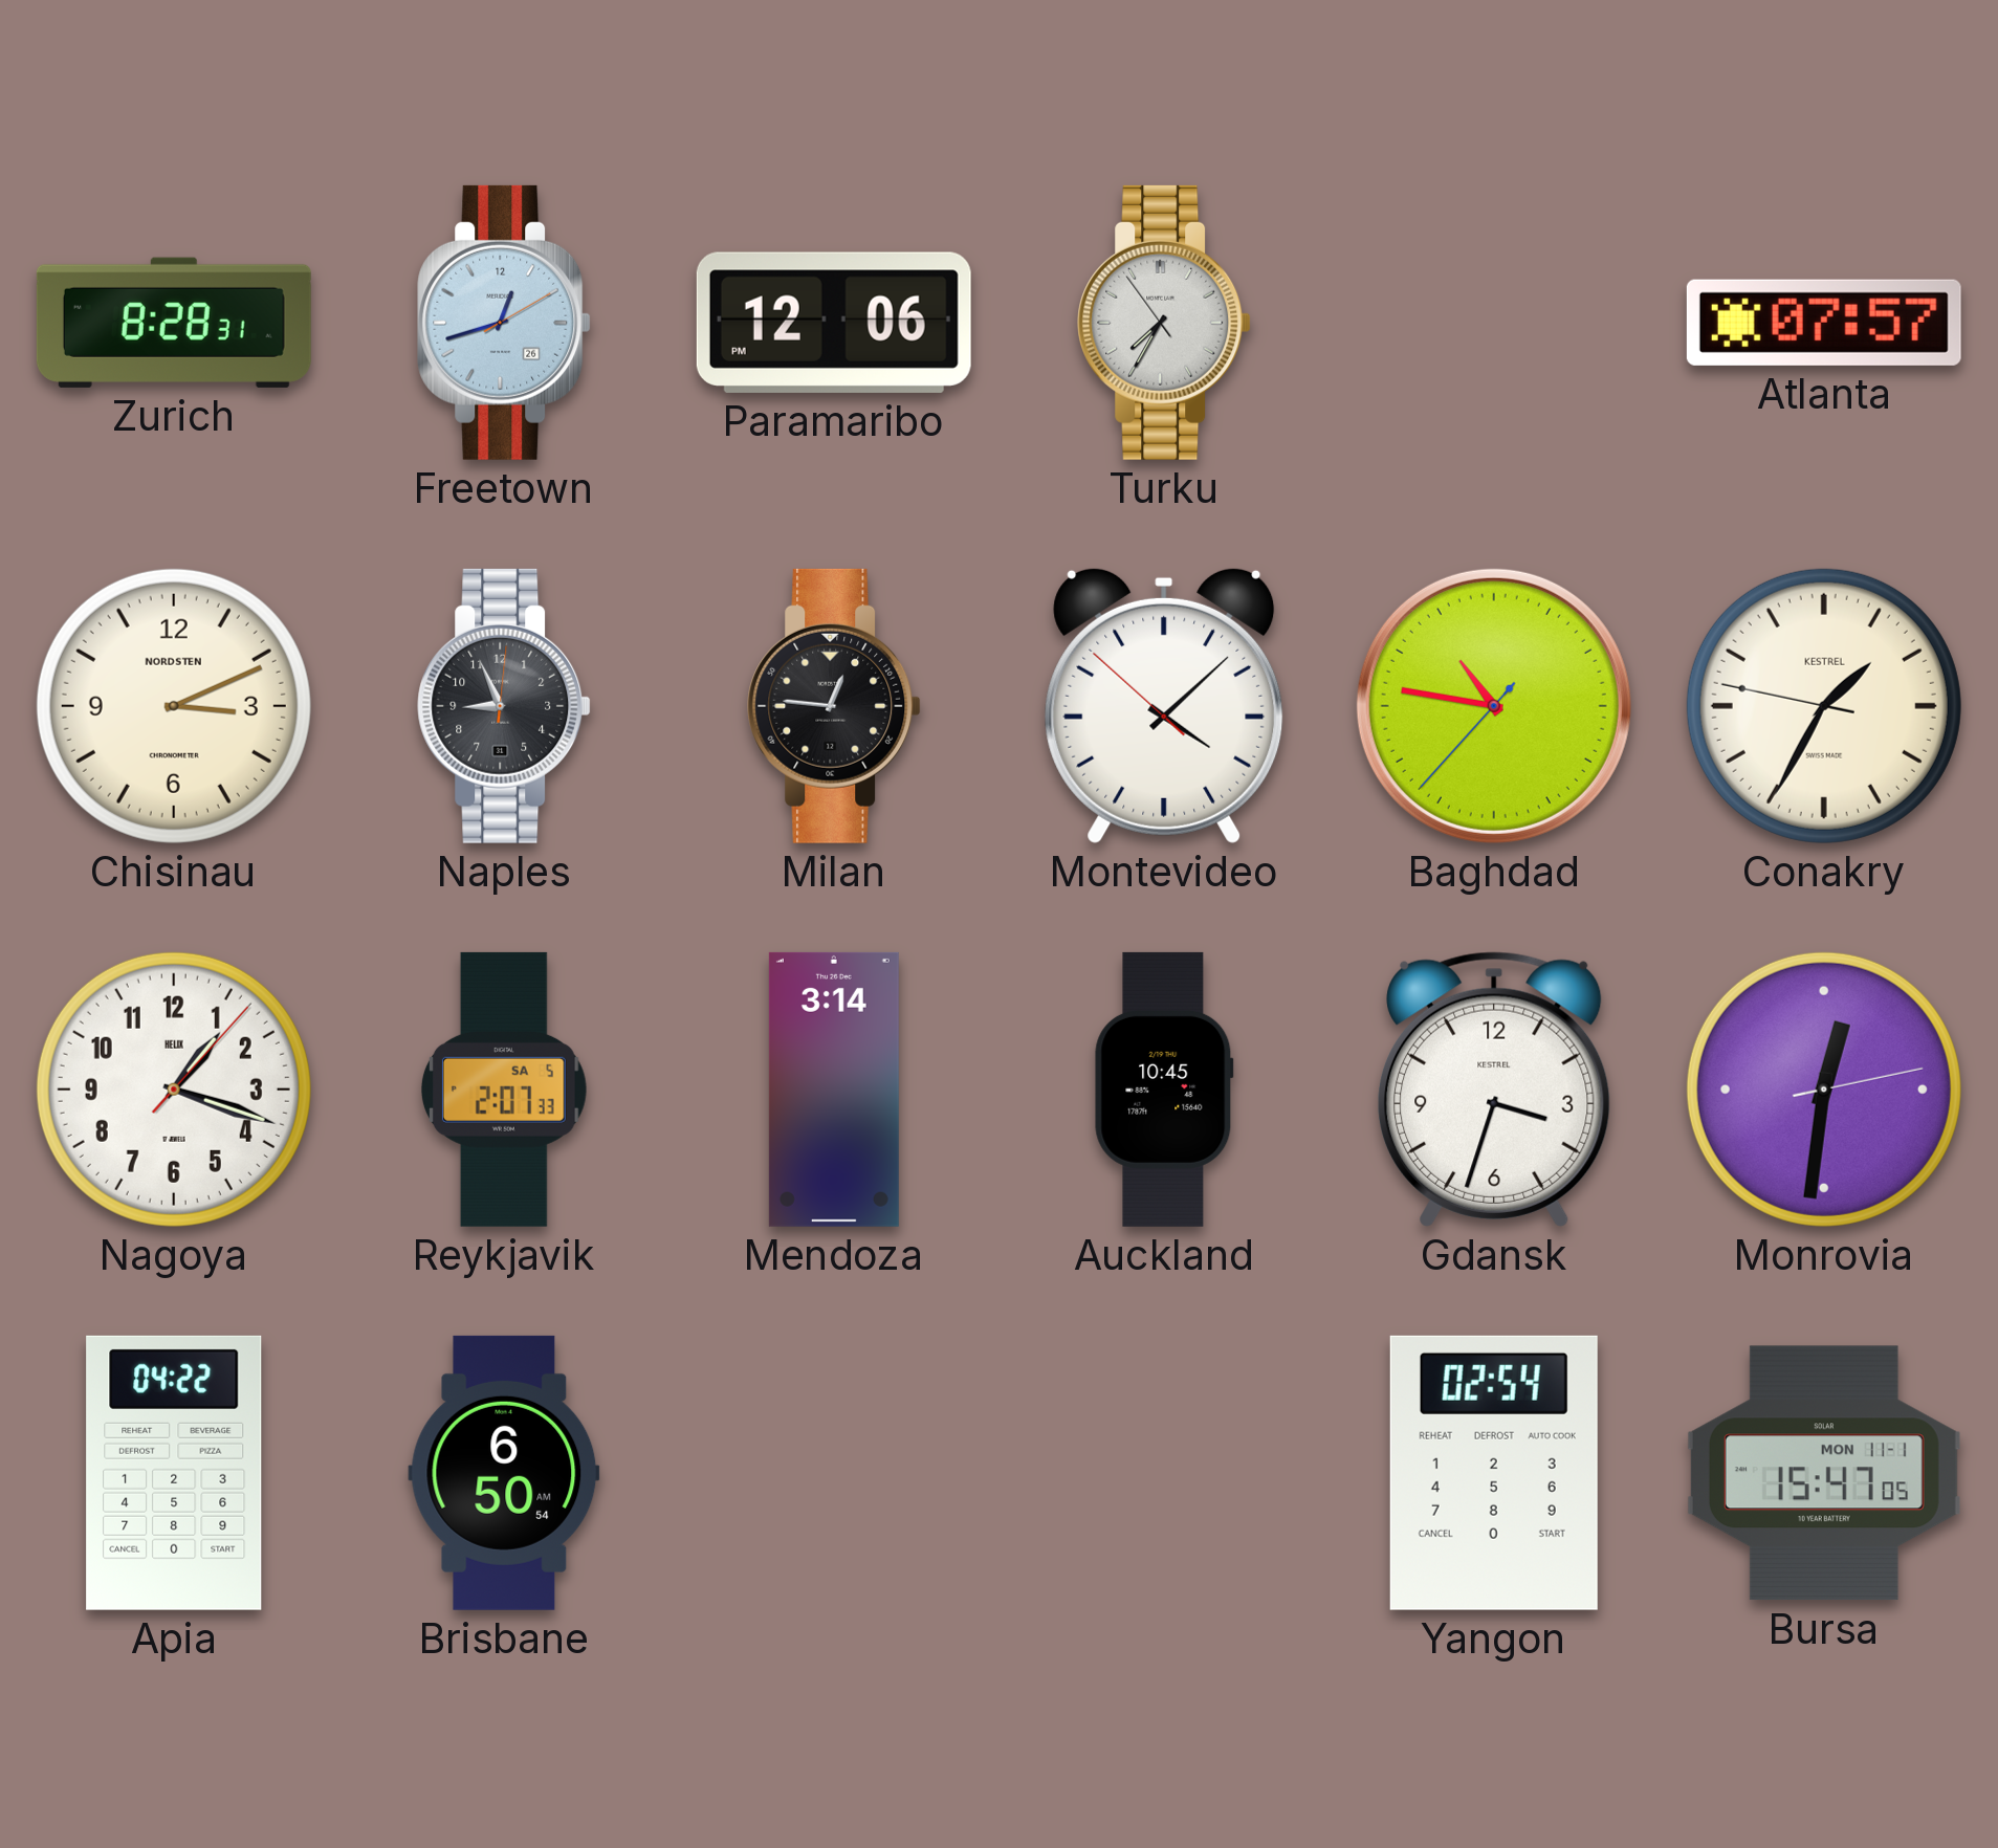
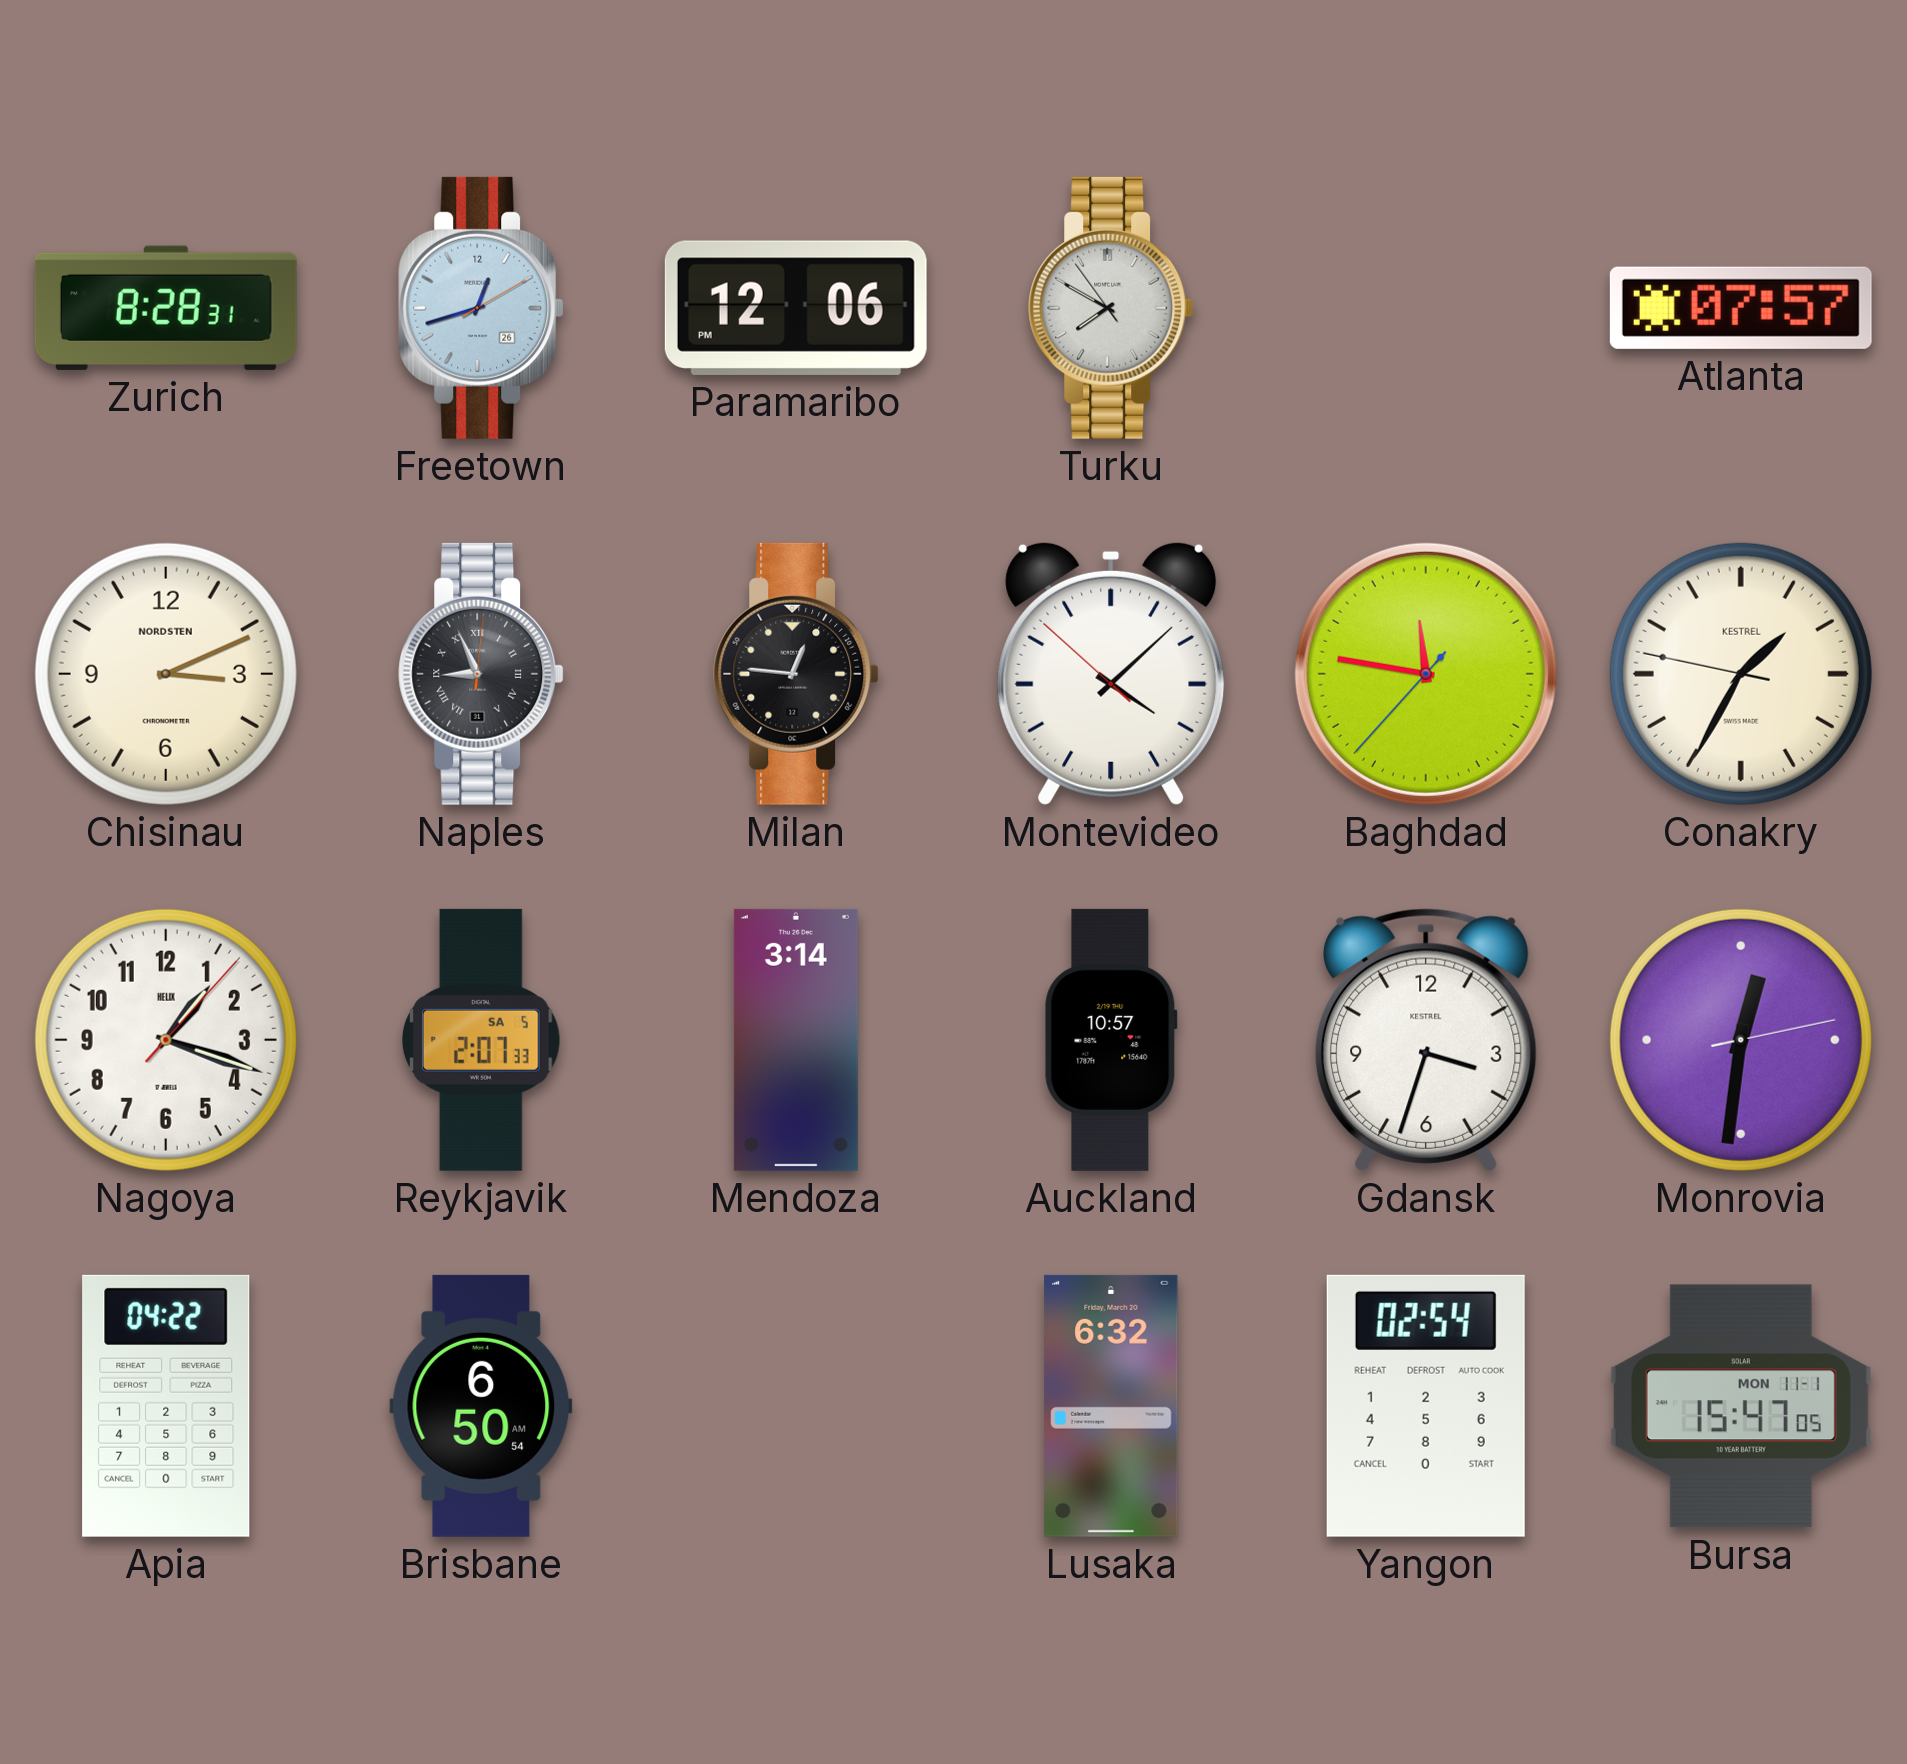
Turku: 7:34 -> 7:49 (1111, 308)
Naples numerals: Arabic -> Roman (481, 674)
Baghdad: 10:46 -> 11:46 (1426, 674)
Auckland: 10:45 -> 10:57 (1111, 1040)
Lusaka: none -> 6:32 (1111, 1406)
